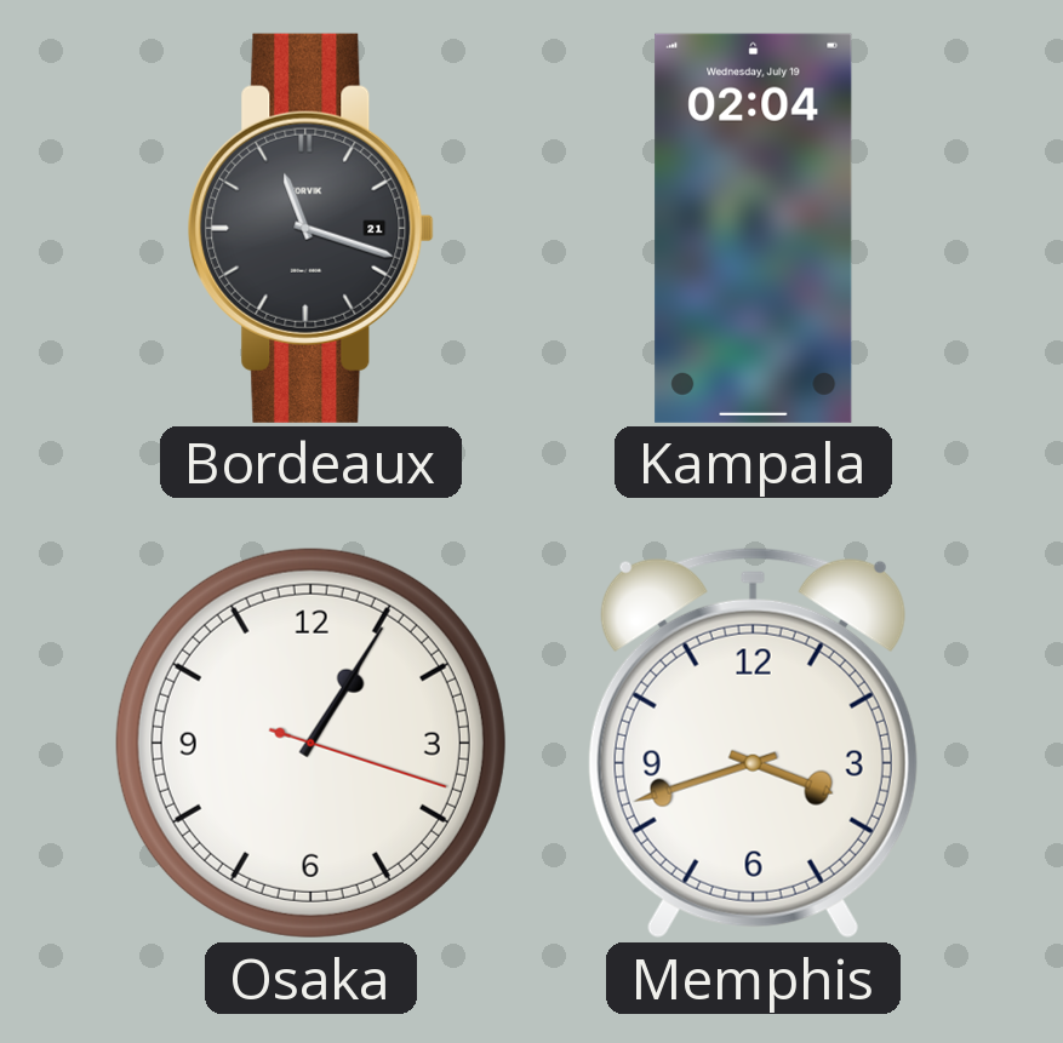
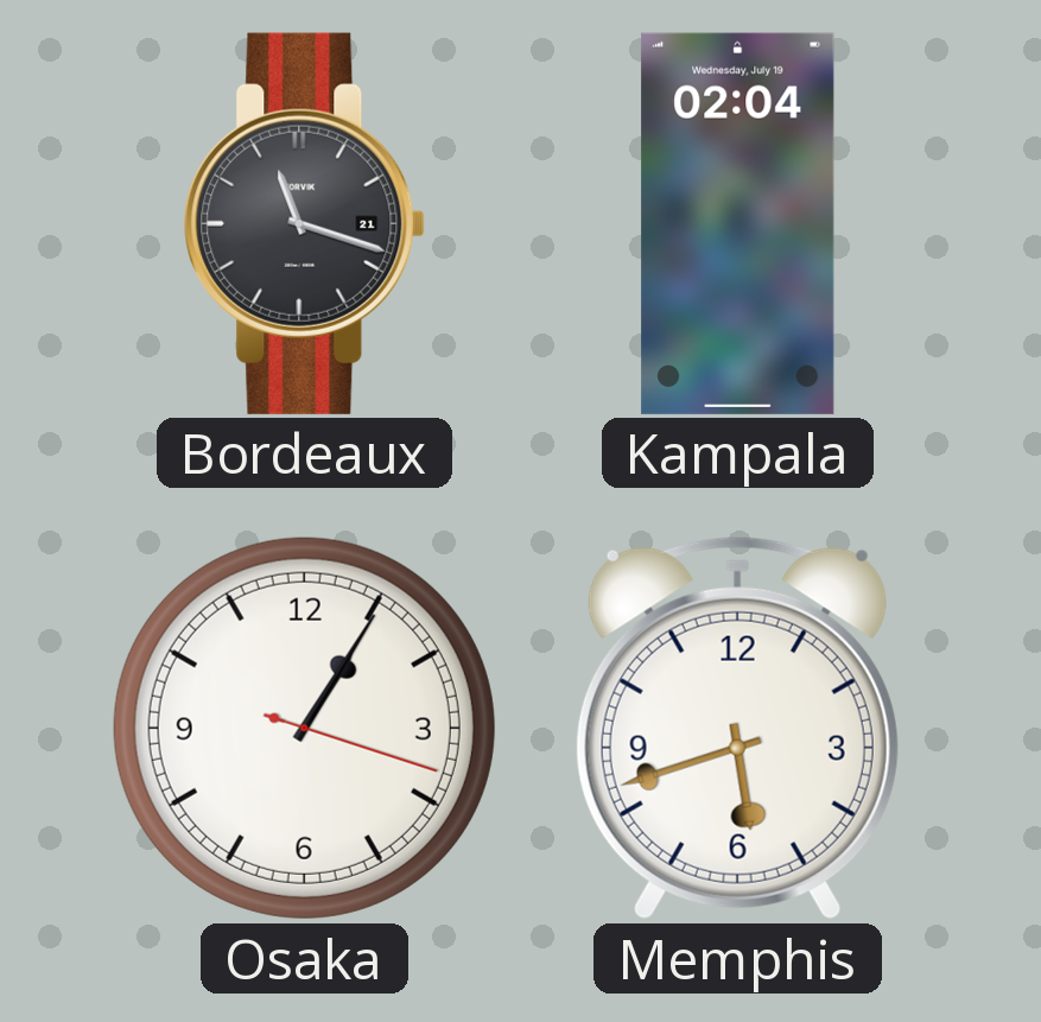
Memphis: 3:42 -> 5:42 (737, 728)
